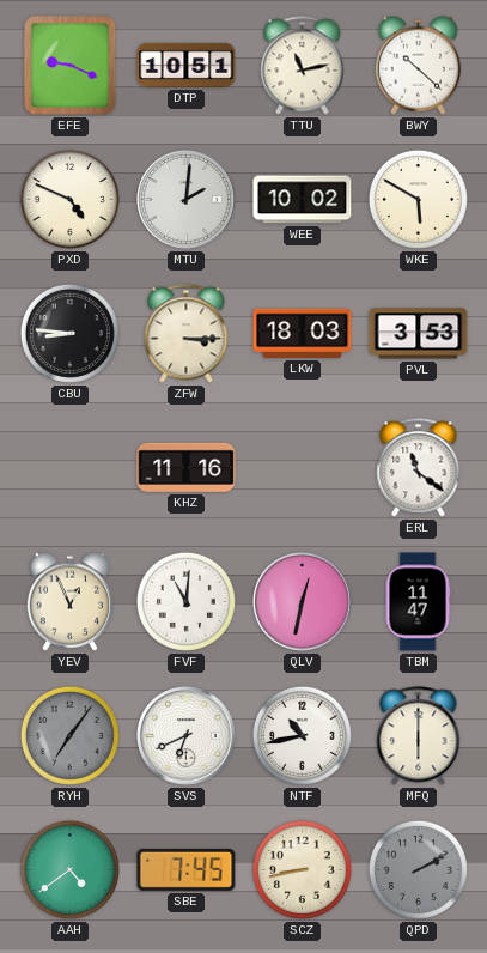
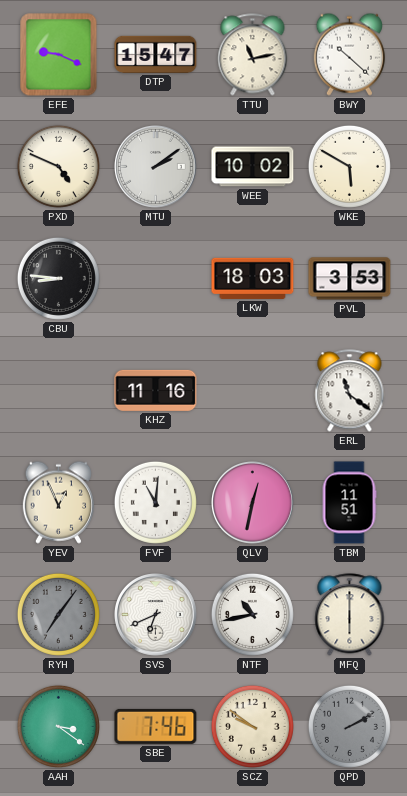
DTP: 10:51 -> 15:47 (156, 54)
MTU: 2:01 -> 2:09 (156, 167)
ZFW: 3:15 -> none (187, 334)
TBM: 11:47 -> 11:51 (349, 503)
AAH: 4:39 -> 3:21 (58, 726)
SBE: 7:45 -> 7:46 (156, 726)
SCZ: 8:43 -> 9:51 (252, 726)
